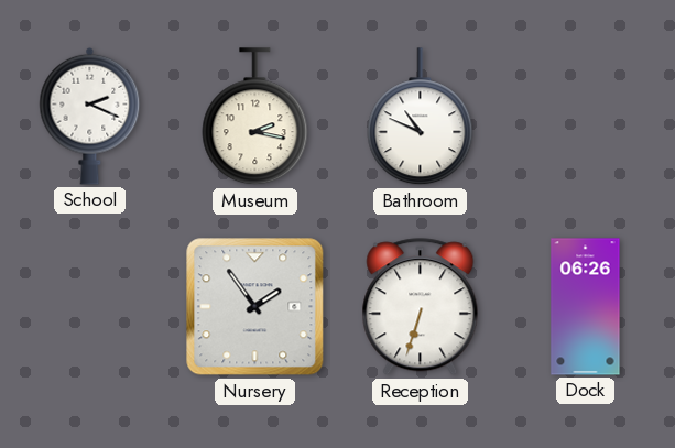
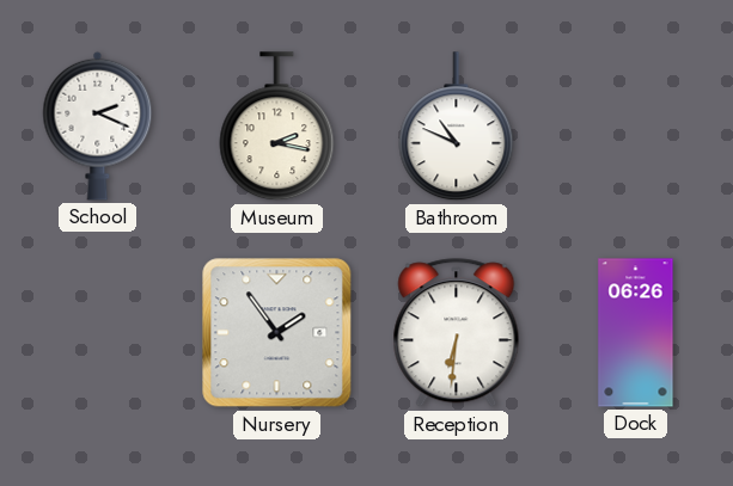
Reception: 6:33 -> 6:31 (457, 333)
